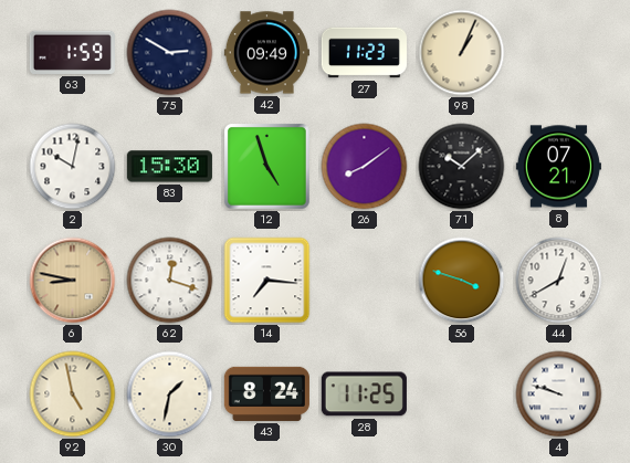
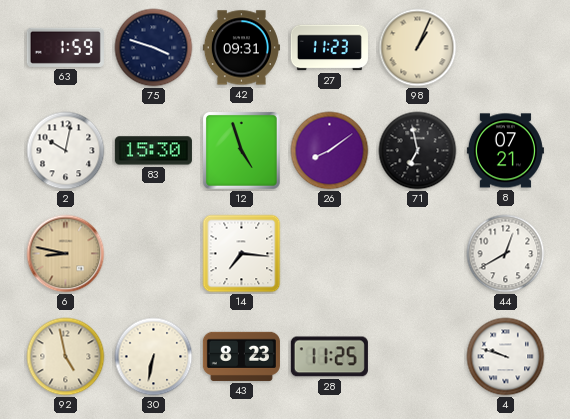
75: 2:50 -> 3:48 (154, 48)
42: 09:49 -> 09:31 (241, 48)
71: 10:08 -> 6:58 (418, 151)
62: 12:18 -> none (170, 281)
56: 3:48 -> none (462, 281)
30: 1:32 -> 6:32 (154, 357)
43: 8:24 -> 8:23 (241, 356)
